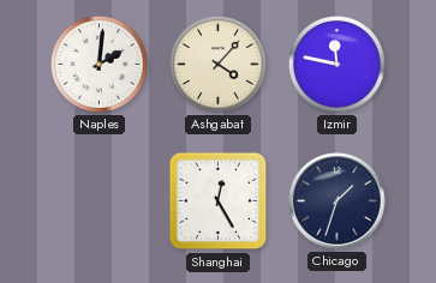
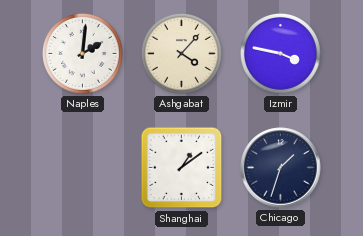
Izmir: 11:47 -> 3:47 (280, 53)
Shanghai: 12:25 -> 1:09 (182, 168)
